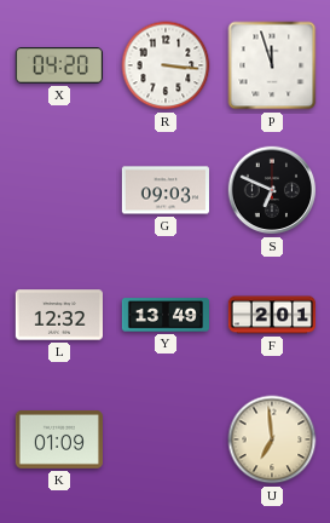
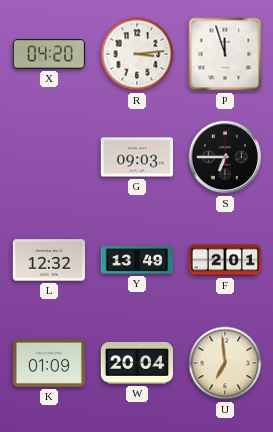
R: 3:16 -> 3:14 (137, 54)
S: 6:49 -> 6:45 (225, 157)
W: none -> 20:04 (136, 363)
